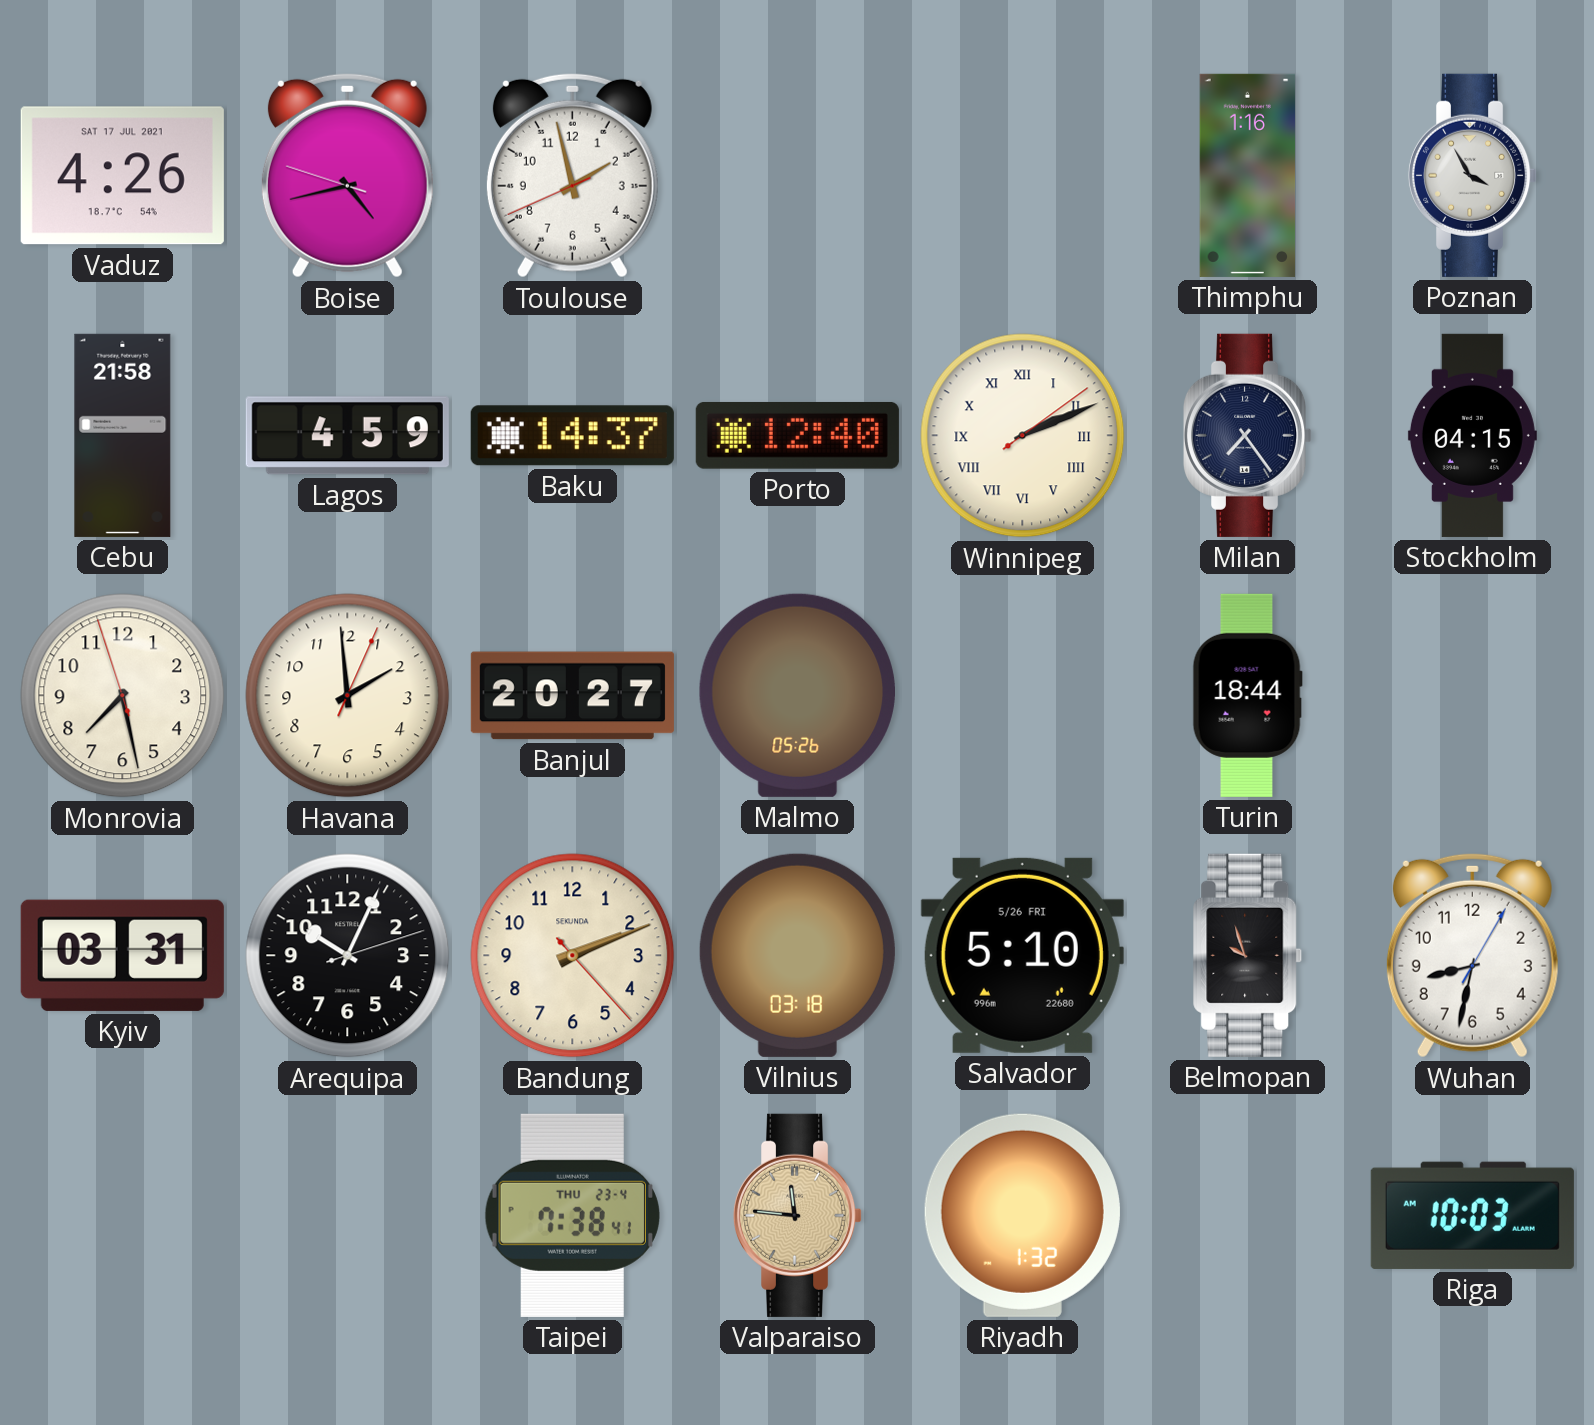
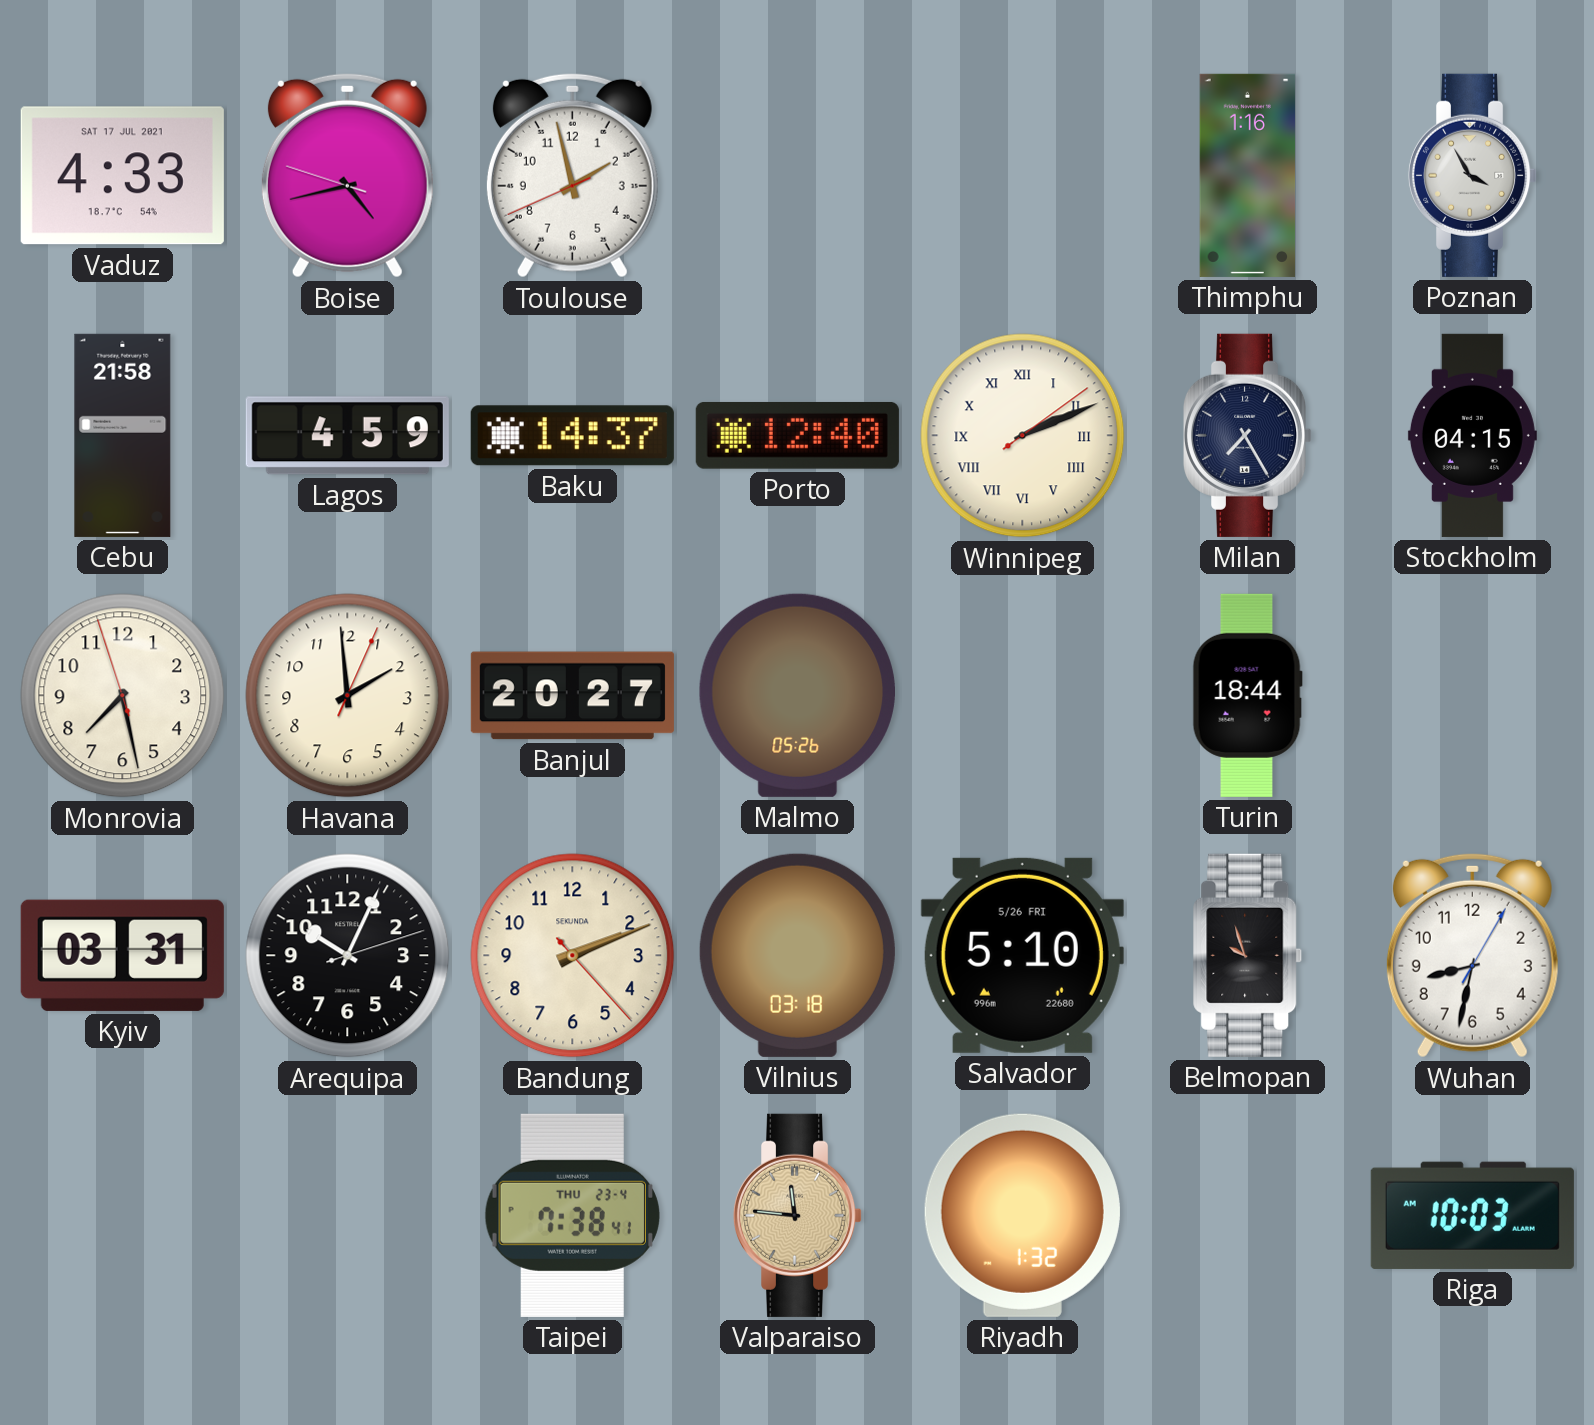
Vaduz: 4:26 -> 4:33 (122, 176)
Milan: 7:24 -> 7:25 (1248, 435)
